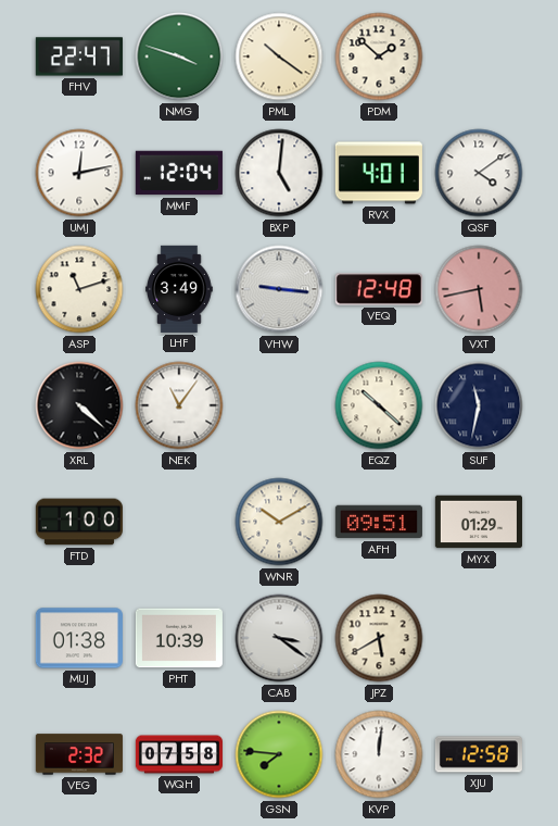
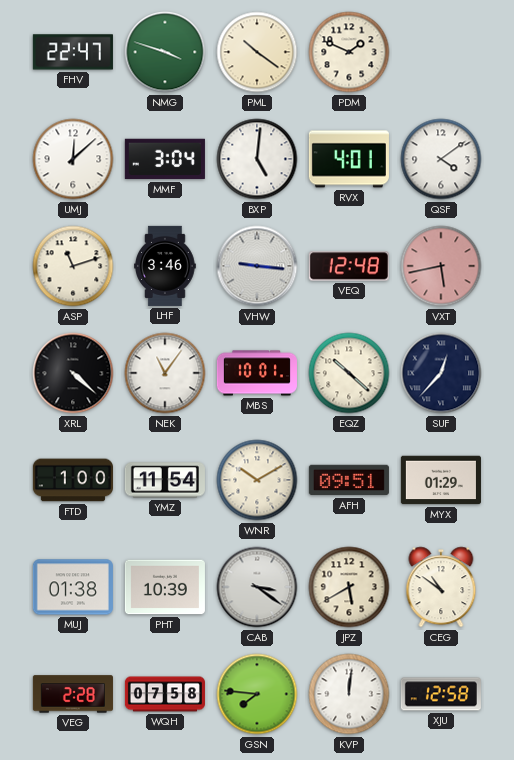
PDM: 1:52 -> 1:49 (349, 52)
UMJ: 12:13 -> 12:08 (73, 159)
MMF: 12:04 -> 3:04 (165, 159)
LHF: 3:49 -> 3:46 (166, 266)
MBS: none -> 10:01 (257, 373)
SUF: 11:32 -> 12:37 (441, 373)
YMZ: none -> 11:54 (165, 480)
CEG: none -> 10:51 (441, 587)
VEG: 2:32 -> 2:28 (73, 694)
